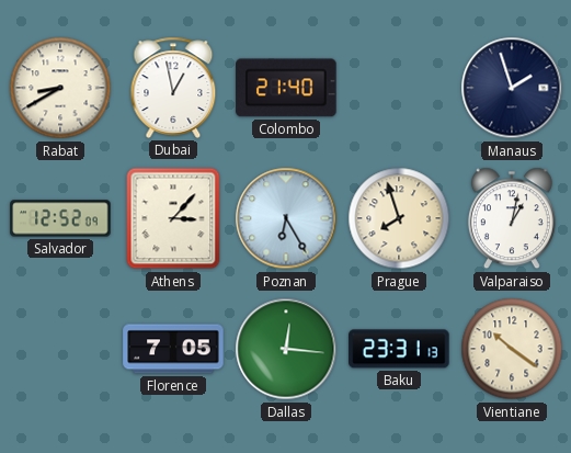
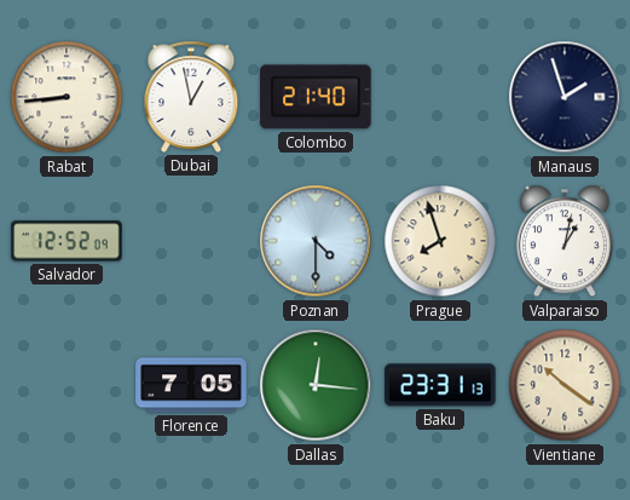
Rabat: 8:40 -> 8:44 (67, 97)
Athens: 3:07 -> none (173, 218)
Poznan: 6:25 -> 4:30 (316, 241)
